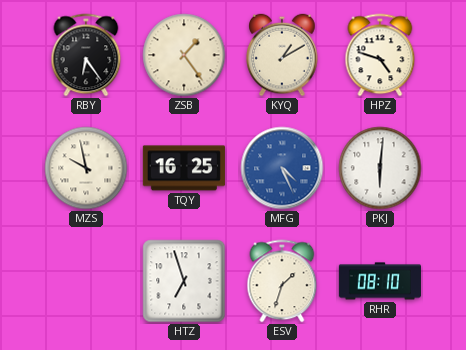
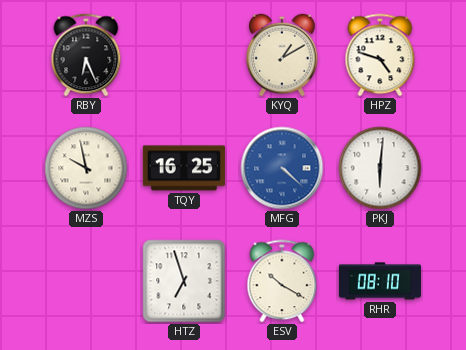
RBY: 6:24 -> 6:26 (86, 55)
ZSB: 1:24 -> none (184, 55)
MFG: 4:26 -> 4:22 (282, 168)
ESV: 1:33 -> 10:20 (282, 281)
